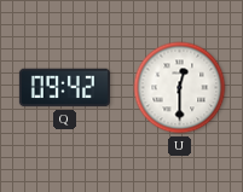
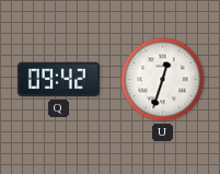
U: 12:30 -> 12:33 (163, 80)
